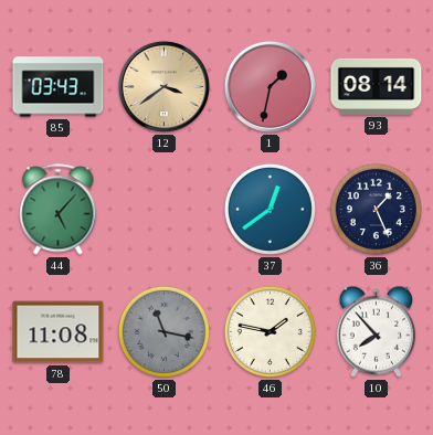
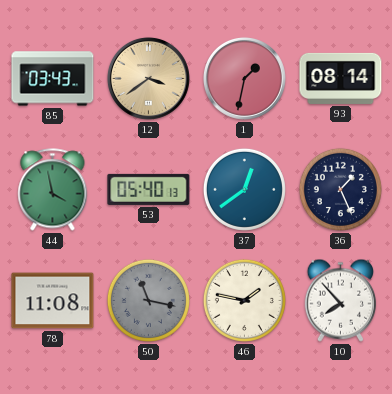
44: 5:07 -> 3:58 (53, 190)
53: none -> 05:40 (149, 189)
